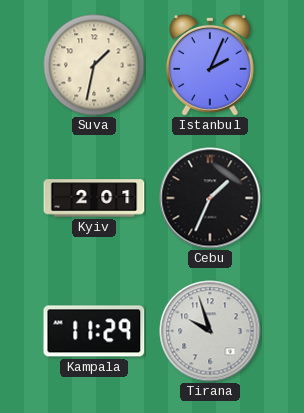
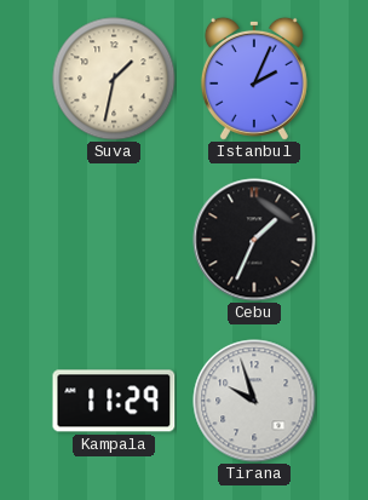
Kyiv: 2:01 -> none (94, 198)
